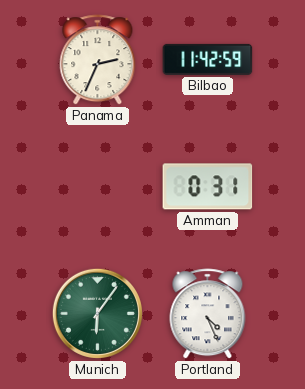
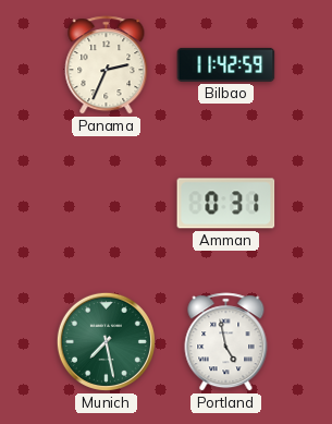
Munich: 6:06 -> 7:28 (106, 341)
Portland: 4:26 -> 4:58 (226, 342)
